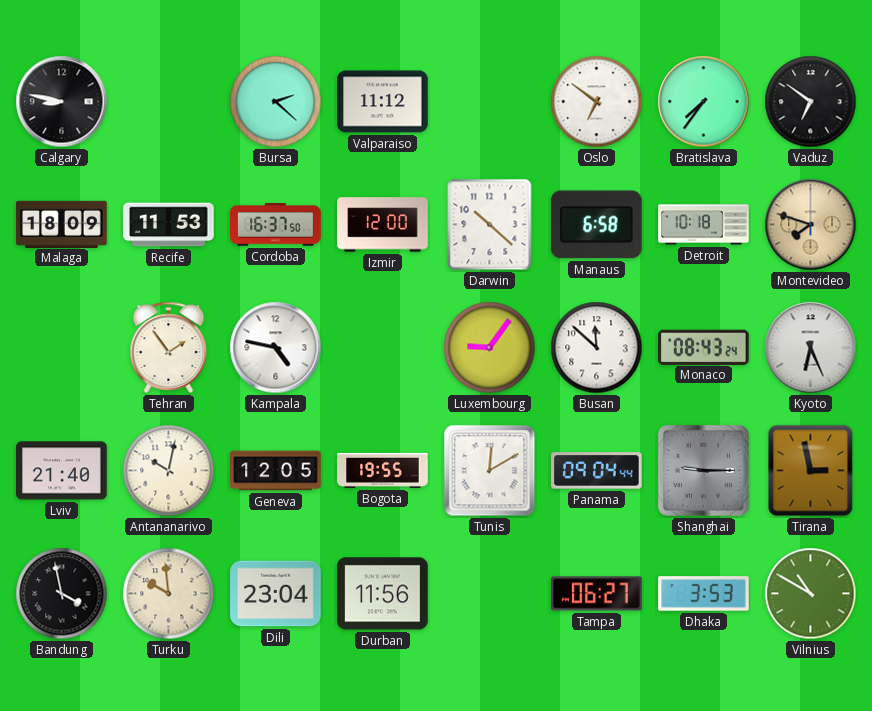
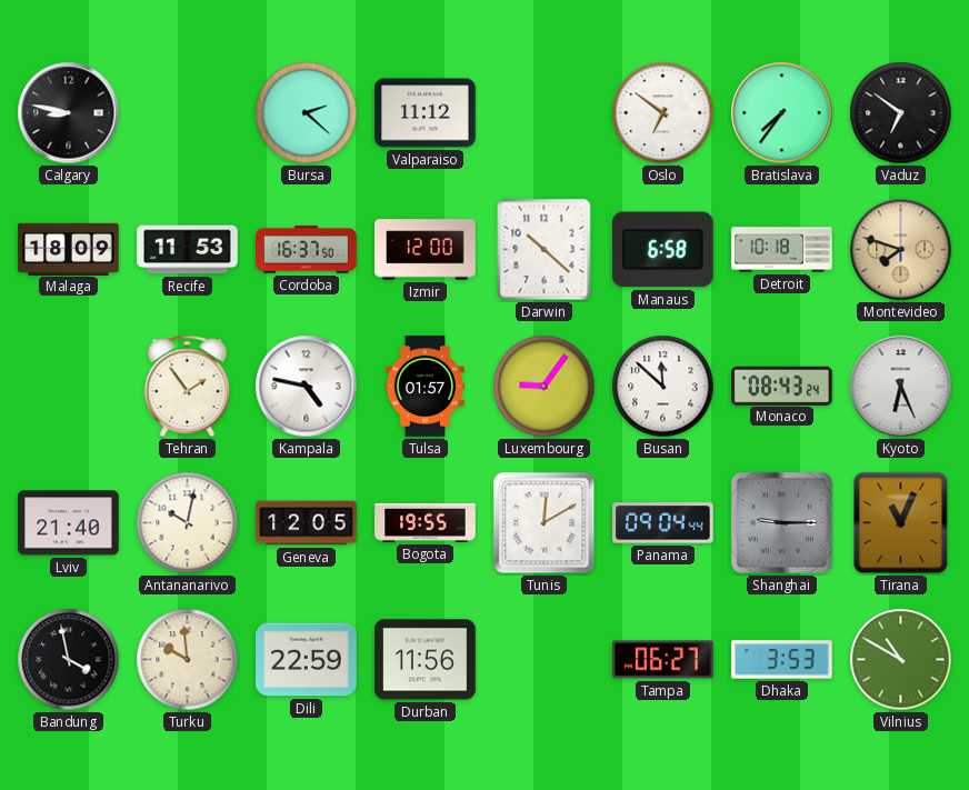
Tulsa: none -> 01:57 (426, 387)
Tirana: 2:58 -> 11:04 (901, 523)
Dili: 23:04 -> 22:59 (307, 660)
